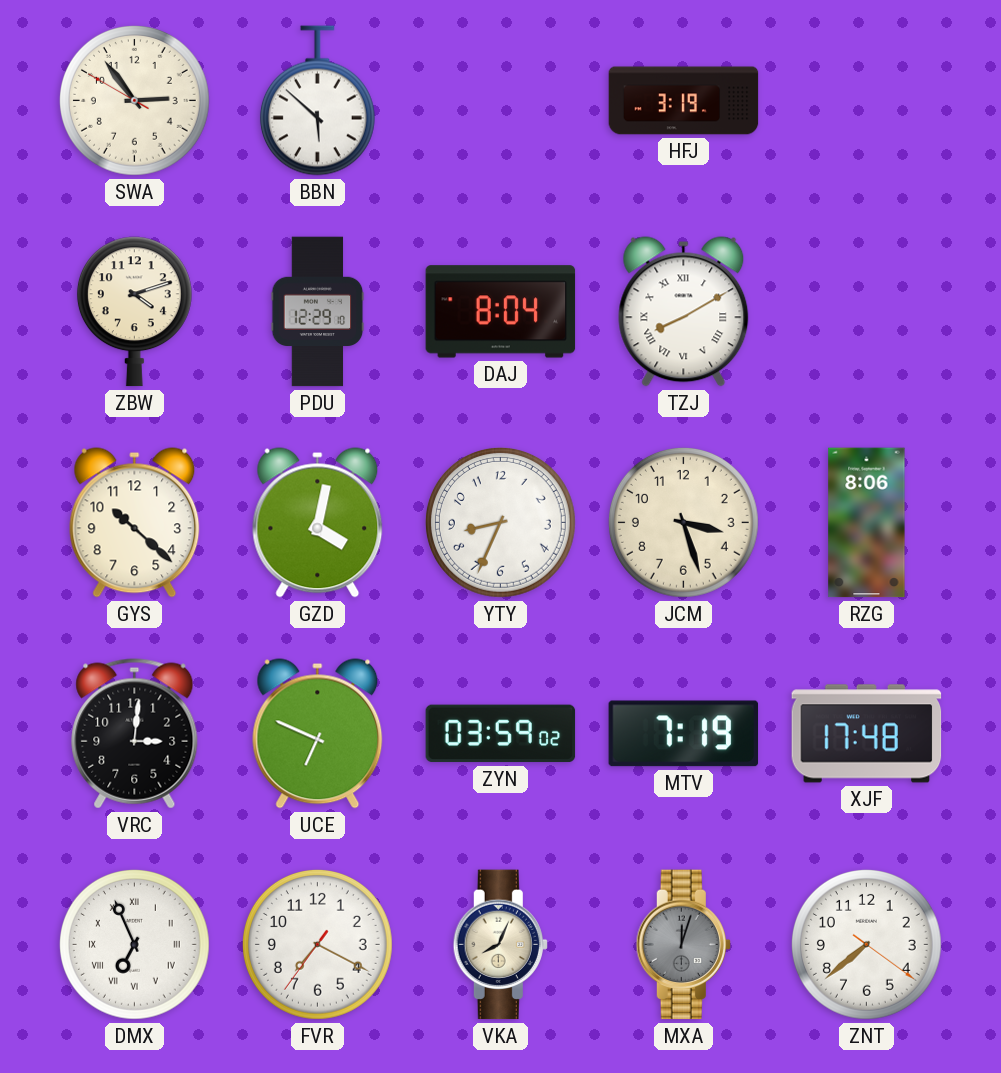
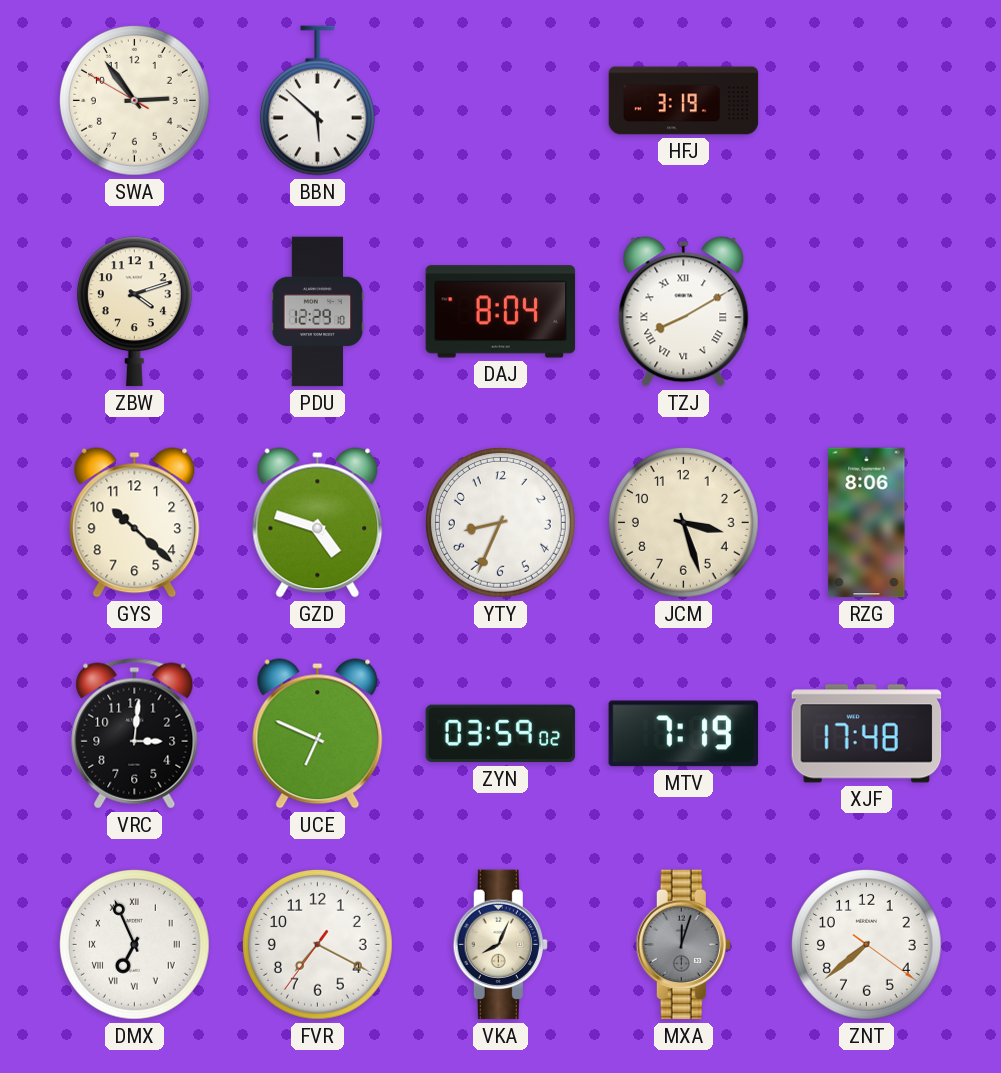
GZD: 4:02 -> 4:48 (318, 523)
